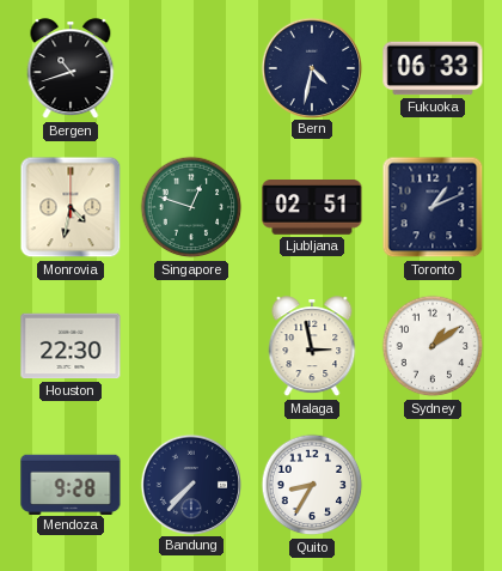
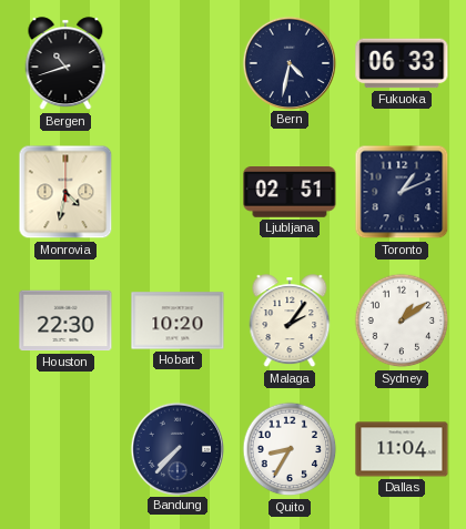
Singapore: 12:48 -> none (191, 207)
Hobart: none -> 10:20 (178, 321)
Malaga: 2:58 -> 2:06 (290, 322)
Mendoza: 9:28 -> none (71, 484)
Dallas: none -> 11:04 (402, 449)
